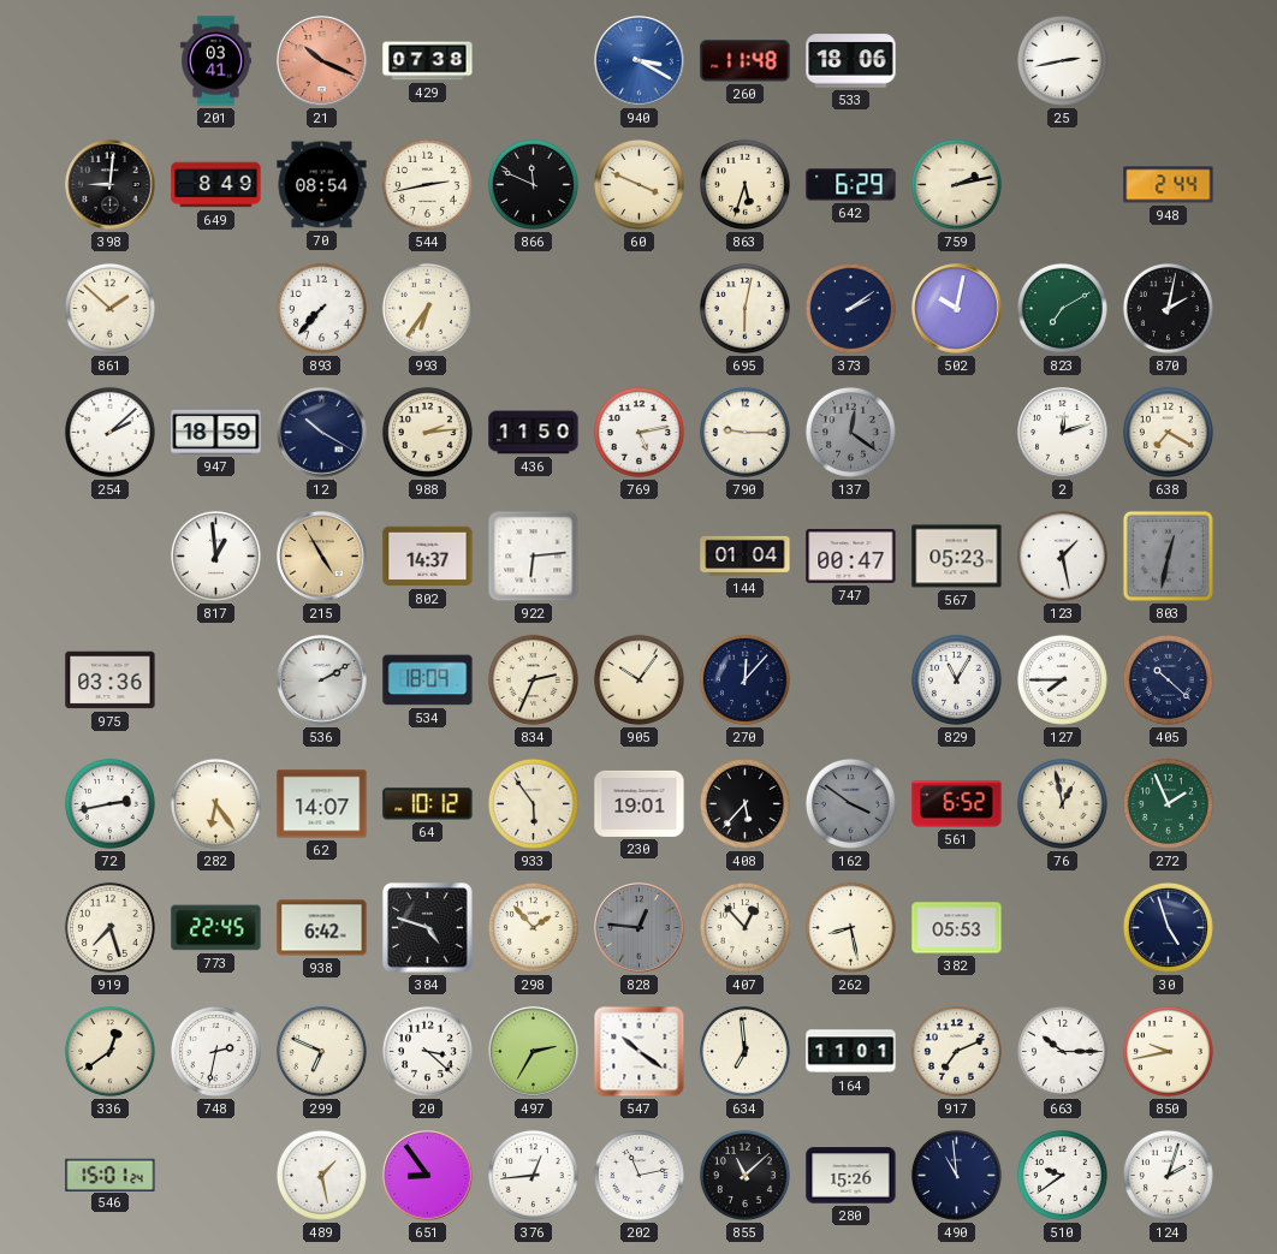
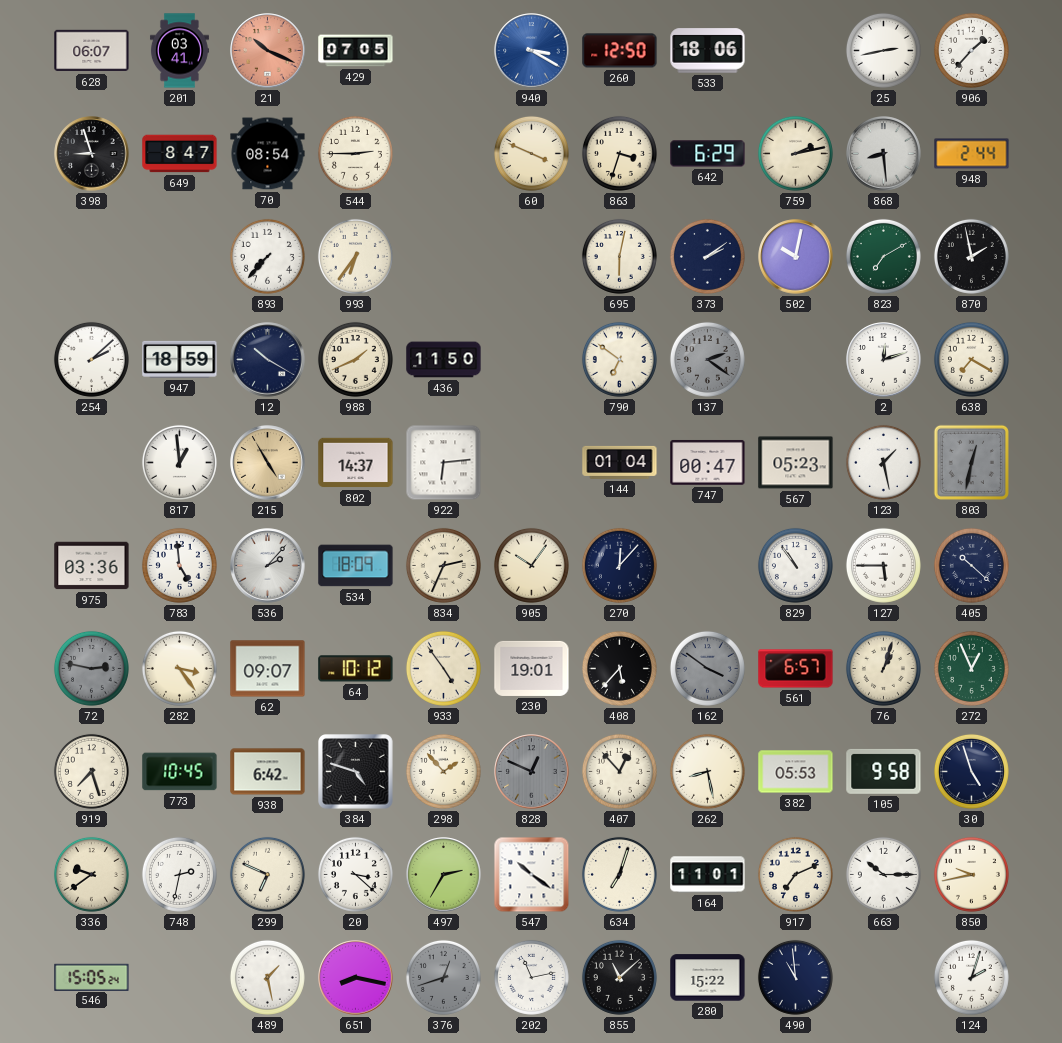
628: none -> 06:07 (92, 51)
429: 07:38 -> 07:05 (356, 51)
260: 11:48 -> 12:50 (620, 51)
906: none -> 1:37 (971, 50)
398: 9:01 -> 8:57 (92, 154)
649: 8:49 -> 8:47 (180, 154)
544: 2:43 -> 2:45 (355, 153)
866: 11:49 -> none (533, 184)
863: 5:33 -> 3:33 (619, 153)
868: none -> 8:29 (884, 154)
861: 1:52 -> none (109, 308)
870: 2:02 -> 1:58 (971, 256)
988: 2:14 -> 1:41 (355, 359)
769: 5:13 -> none (638, 432)
790: 9:15 -> 6:51 (619, 359)
137: 12:21 -> 2:21 (707, 359)
783: none -> 4:59 (179, 565)
536: 2:10 -> 2:07 (268, 566)
829: 11:05 -> 10:54 (795, 565)
127: 7:45 -> 5:45 (883, 565)
72: 2:43 -> 2:47 (91, 668)
72 dial: white -> grey (91, 668)
282: 6:24 -> 3:24 (179, 668)
62: 14:07 -> 09:07 (268, 669)
933: 5:54 -> 4:54 (443, 668)
561: 6:52 -> 6:57 (796, 669)
76: 12:58 -> 1:03 (883, 668)
272: 1:56 -> 12:56 (971, 668)
773: 22:45 -> 10:45 (180, 772)
828: 12:46 -> 12:49 (532, 772)
105: none -> 9:58 (884, 771)
336: 12:39 -> 9:39 (91, 874)
634: 6:59 -> 7:03 (619, 874)
546: 15:01 -> 15:05 (92, 977)
651: 8:54 -> 8:17 (356, 978)
376: 12:44 -> 12:42 (443, 977)
376 dial: white -> grey (443, 977)
280: 15:26 -> 15:22 (708, 978)
510: 9:39 -> none (1062, 1175)
